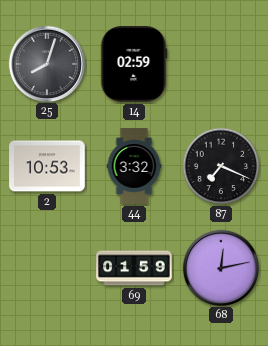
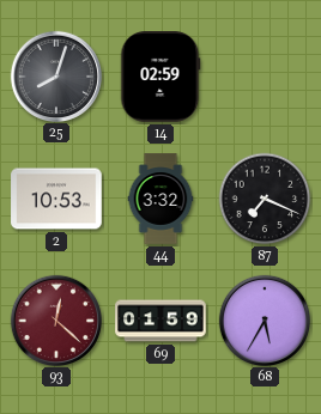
93: none -> 12:22 (55, 319)
68: 12:13 -> 5:35 (264, 319)
